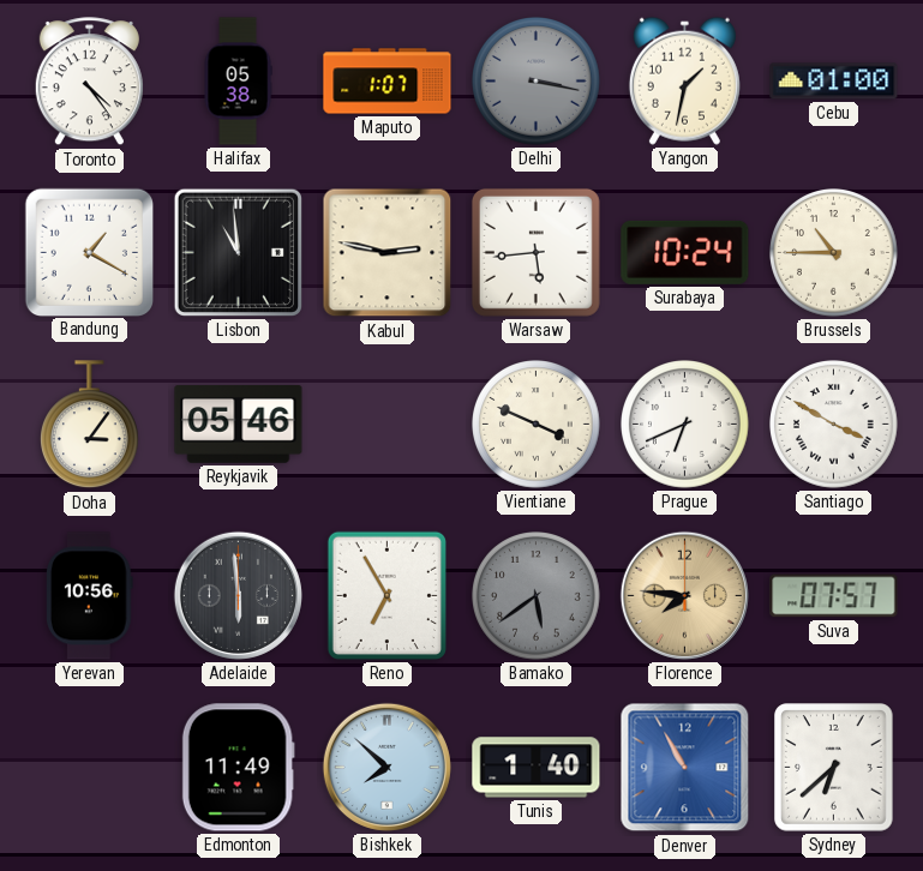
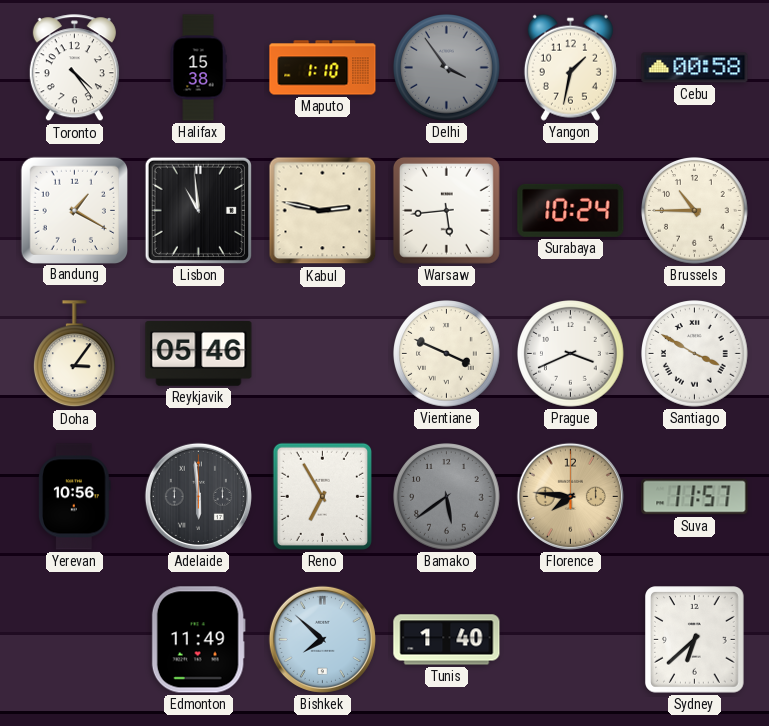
Halifax: 05:38 -> 15:38 (198, 68)
Maputo: 1:07 -> 1:10 (323, 68)
Delhi: 3:17 -> 3:54 (447, 68)
Cebu: 01:00 -> 00:58 (695, 68)
Prague: 6:41 -> 3:41 (571, 354)
Suva: 07:57 -> 11:57 (695, 497)
Denver: 10:55 -> none (685, 768)
